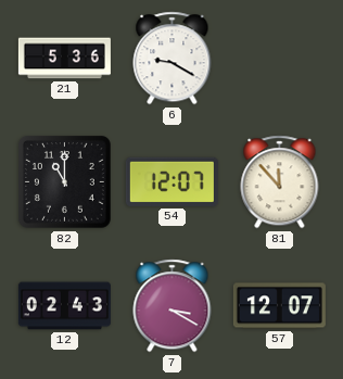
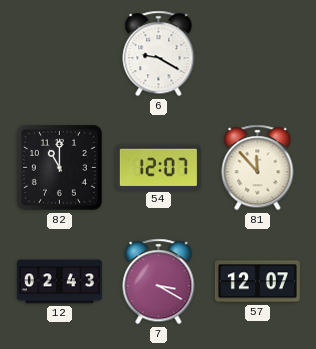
21: 5:36 -> none (64, 59)
